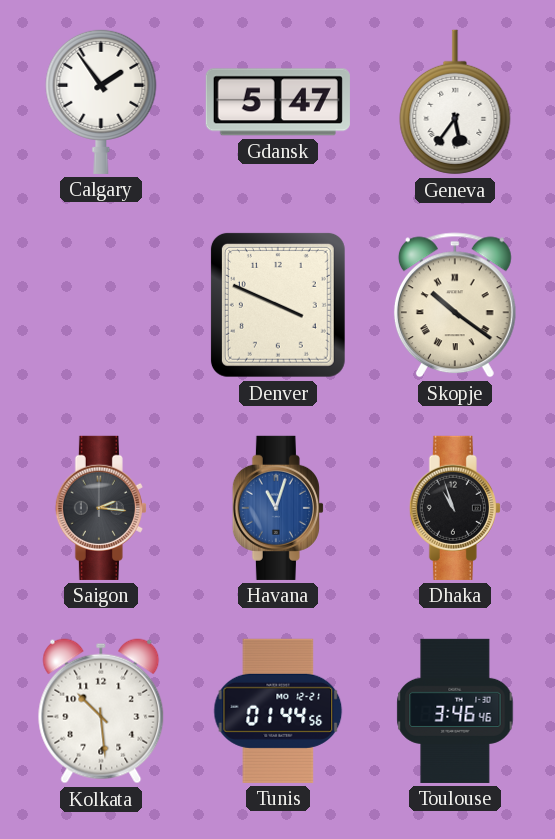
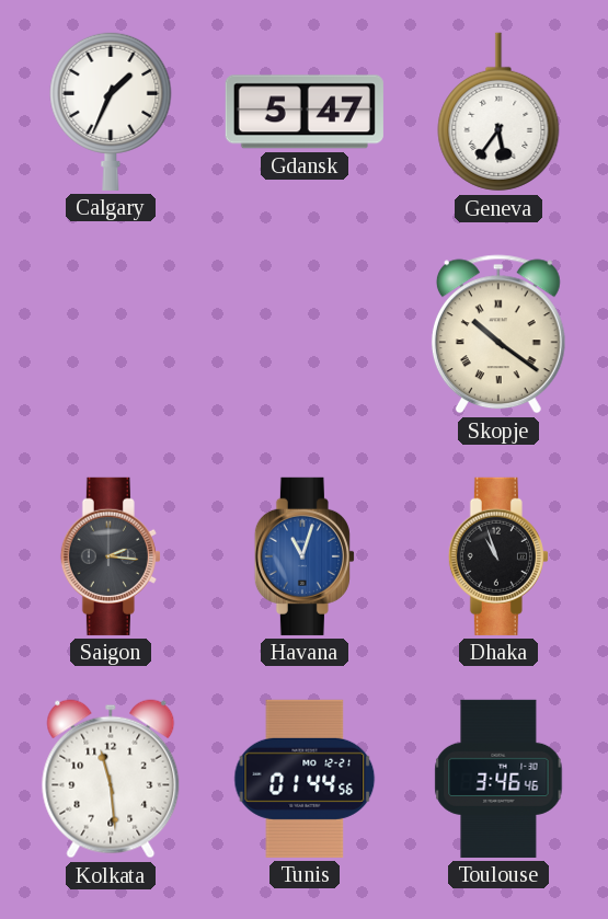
Calgary: 1:54 -> 1:34 (111, 111)
Denver: 3:49 -> none (278, 305)
Kolkata: 10:29 -> 11:29 (111, 779)
